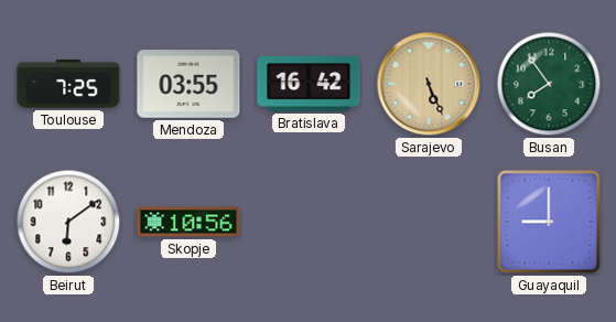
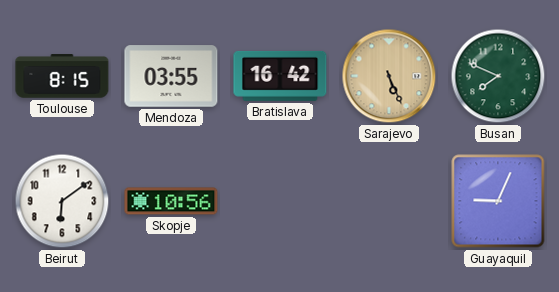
Toulouse: 7:25 -> 8:15 (62, 76)
Busan: 7:54 -> 7:49 (498, 76)
Guayaquil: 9:00 -> 9:04 (498, 201)
